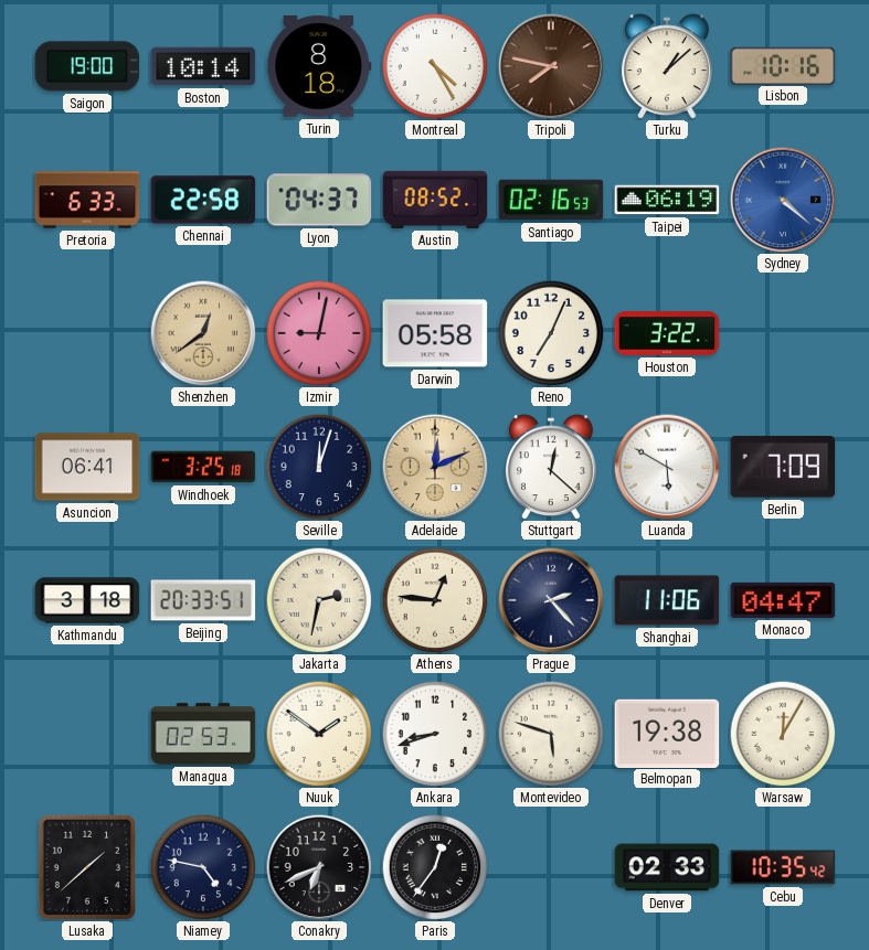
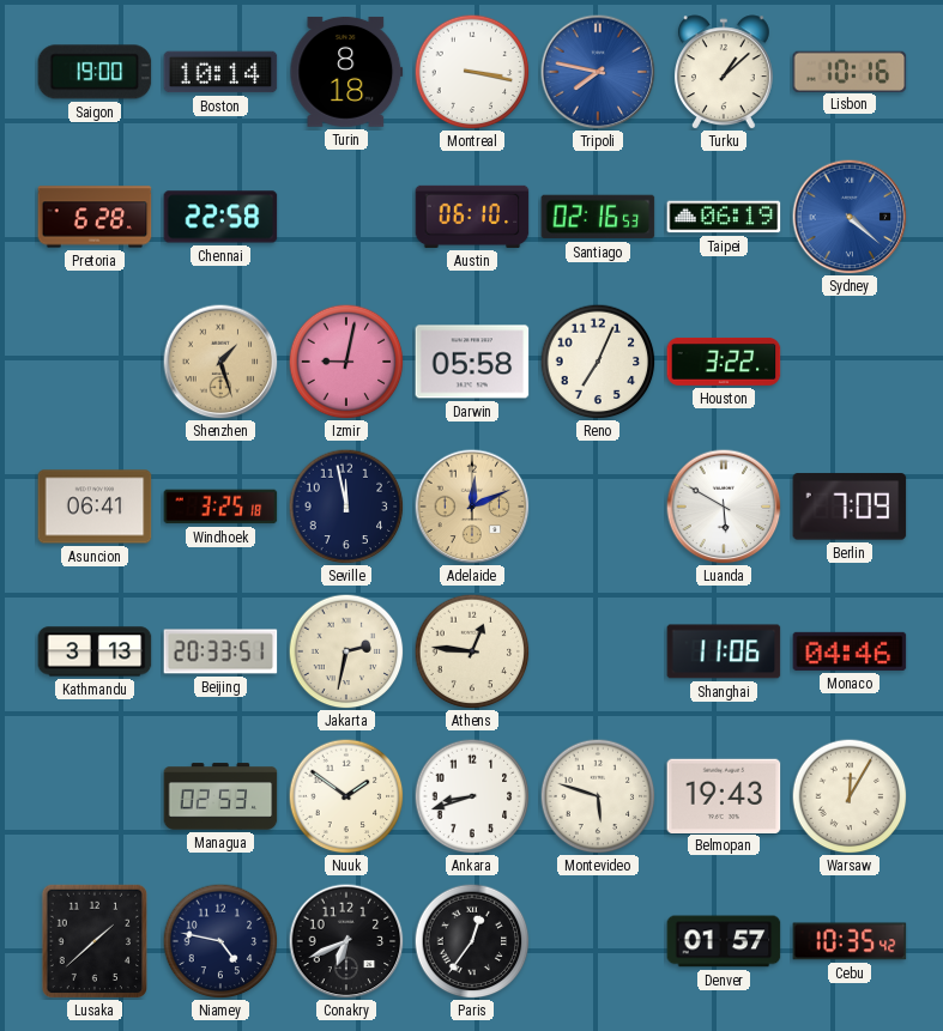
Montreal: 4:25 -> 3:17 (472, 72)
Tripoli dial: brown -> blue (598, 72)
Pretoria: 6:33 -> 6:28 (95, 217)
Lyon: 04:37 -> none (319, 200)
Austin: 08:52 -> 06:10 (472, 217)
Shenzhen: 12:39 -> 1:27 (220, 362)
Seville: 12:03 -> 11:58 (346, 507)
Stuttgart: 12:22 -> none (551, 467)
Kathmandu: 3:18 -> 3:13 (95, 651)
Prague: 2:23 -> none (551, 600)
Monaco: 04:47 -> 04:46 (850, 651)
Belmopan: 19:38 -> 19:43 (724, 795)
Denver: 02:33 -> 01:57 (724, 941)
